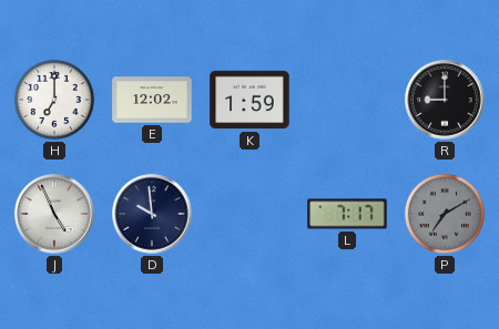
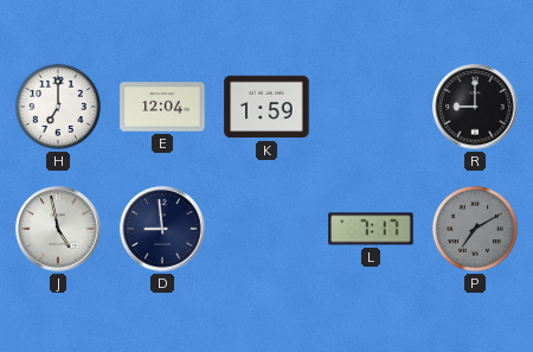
E: 12:02 -> 12:04 (162, 107)
J: 4:56 -> 4:58 (58, 229)
D: 9:59 -> 8:59 (162, 229)
